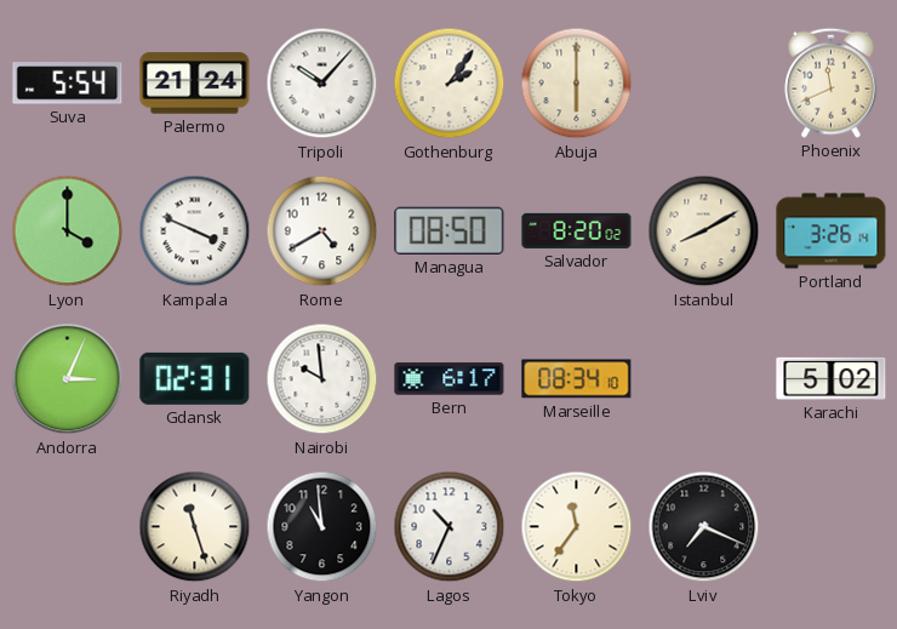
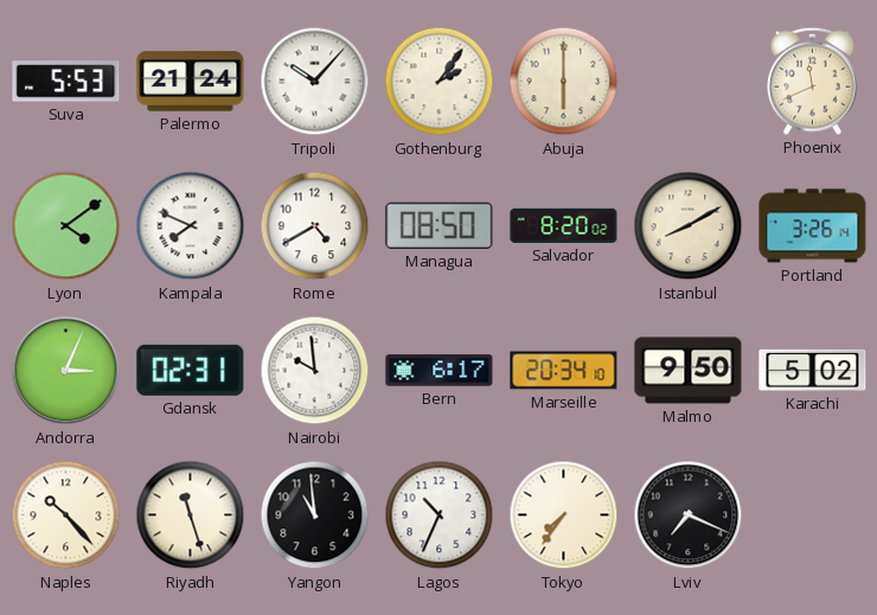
Suva: 5:54 -> 5:53 (66, 82)
Lyon: 4:00 -> 4:09 (66, 226)
Kampala: 3:49 -> 7:49 (191, 226)
Marseille: 08:34 -> 20:34 (564, 371)
Malmo: none -> 9:50 (689, 371)
Naples: none -> 10:23 (66, 515)
Tokyo: 11:36 -> 7:36 (564, 515)
